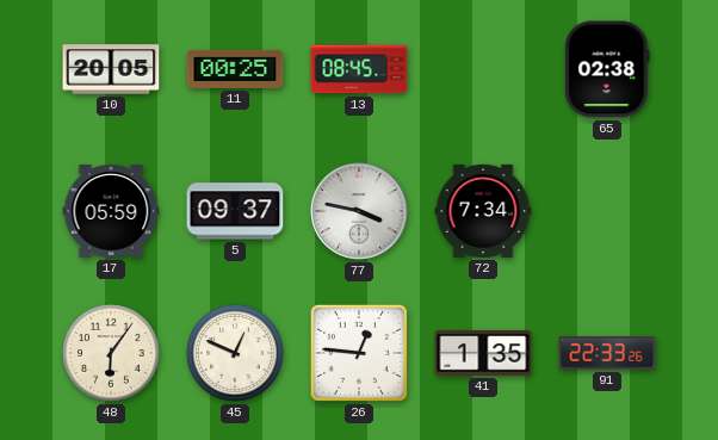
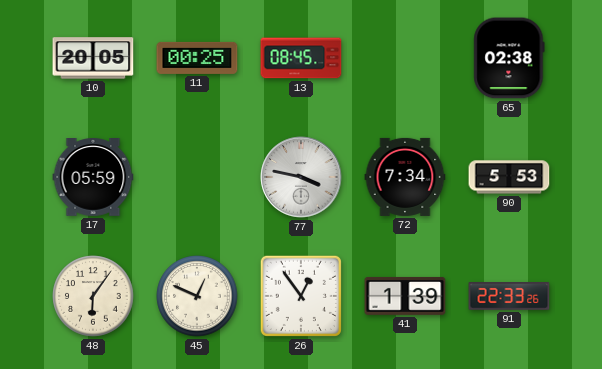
5: 09:37 -> none (235, 211)
90: none -> 5:53 (509, 177)
26: 12:46 -> 12:54 (301, 296)
41: 1:35 -> 1:39 (405, 296)
